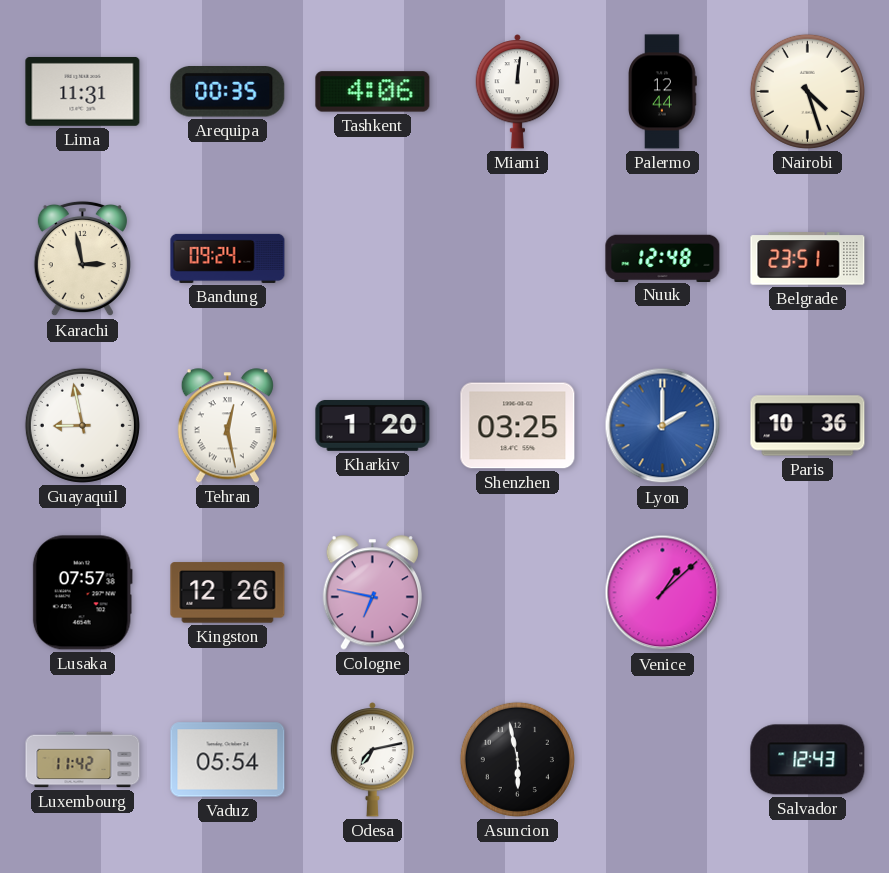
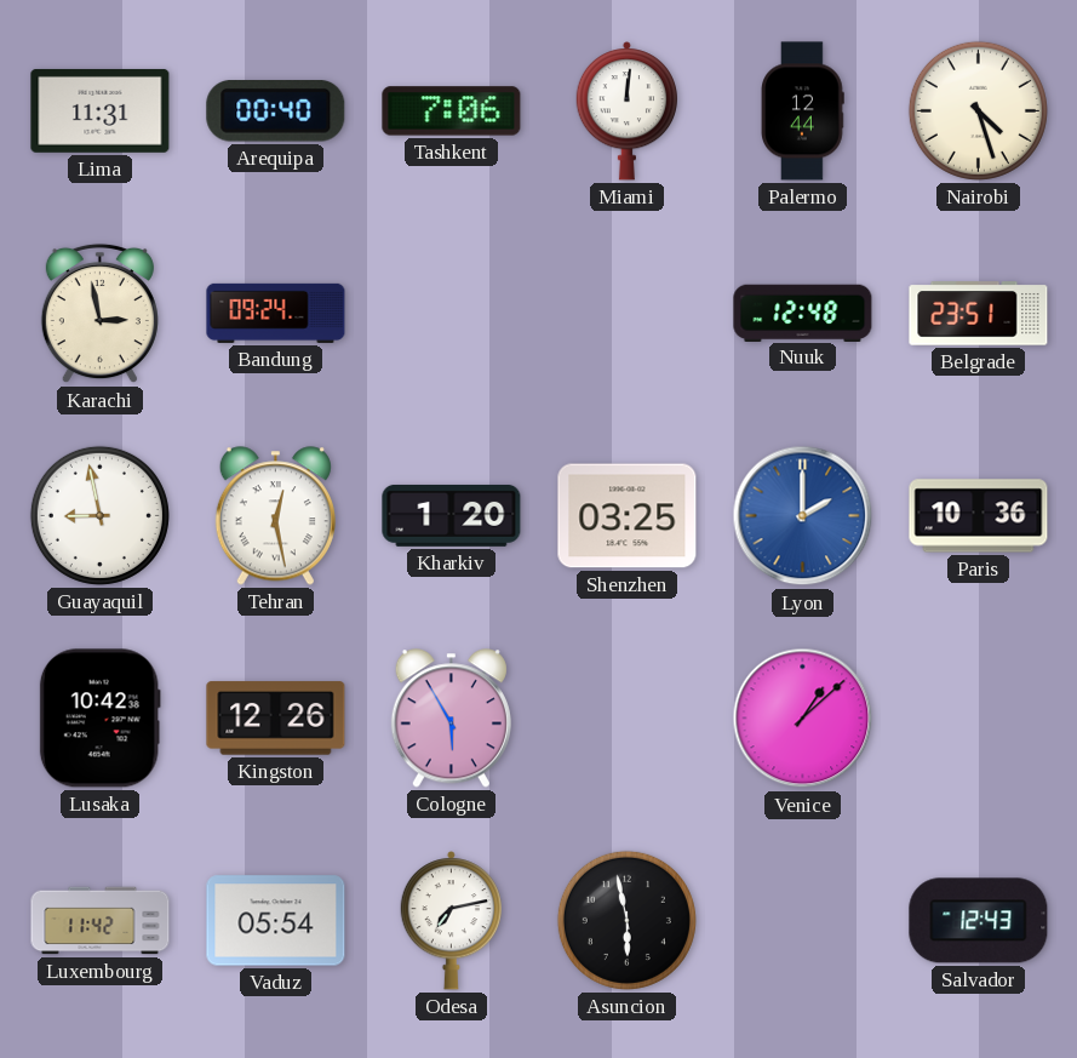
Arequipa: 00:35 -> 00:40 (276, 111)
Tashkent: 4:06 -> 7:06 (452, 111)
Lusaka: 07:57 -> 10:42 (99, 719)
Cologne: 6:47 -> 5:55 (451, 719)
